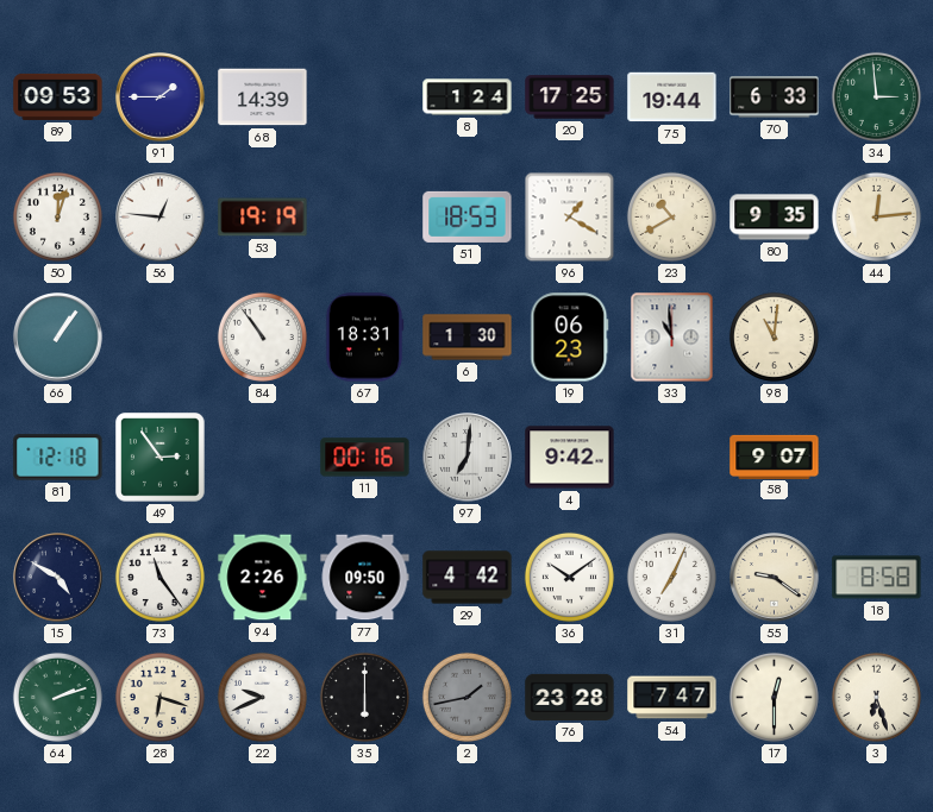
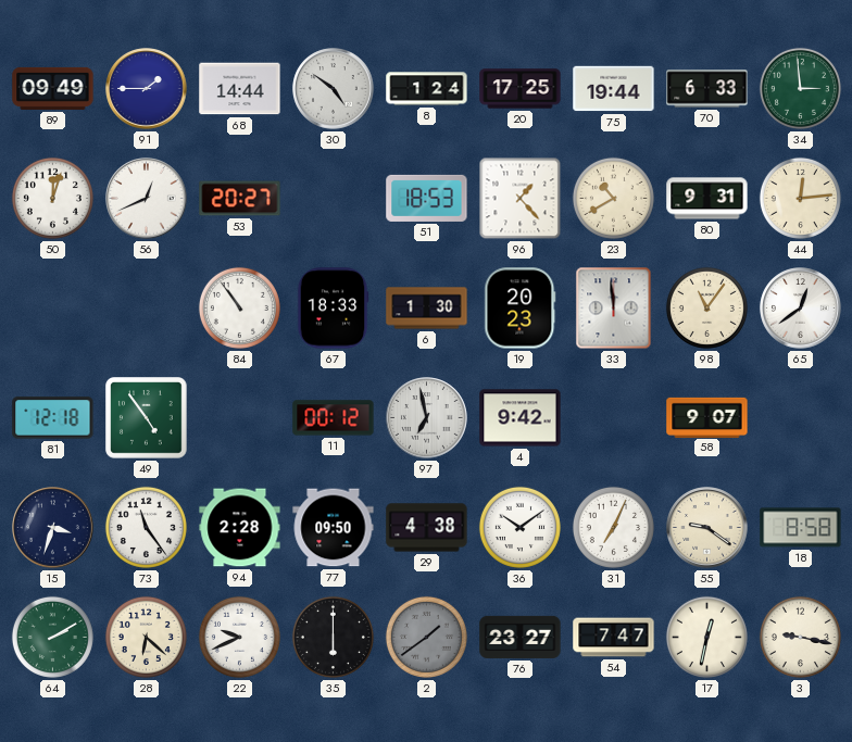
89: 09:53 -> 09:49 (53, 88)
68: 14:39 -> 14:44 (240, 89)
30: none -> 4:51 (334, 89)
56: 12:46 -> 12:41 (147, 199)
53: 19:19 -> 20:27 (240, 199)
96: 1:20 -> 1:23 (521, 199)
80: 9:35 -> 9:31 (707, 199)
66: 1:06 -> none (58, 338)
67: 18:31 -> 18:33 (333, 309)
19: 06:23 -> 20:23 (521, 309)
33: 10:59 -> 11:59 (614, 309)
98: 11:01 -> 11:06 (706, 307)
65: none -> 12:39 (801, 309)
49: 2:54 -> 4:54 (147, 418)
11: 00:16 -> 00:12 (334, 418)
97: 7:01 -> 6:58 (427, 418)
15: 4:50 -> 3:33 (53, 528)
94: 2:26 -> 2:28 (240, 528)
29: 4:42 -> 4:38 (427, 528)
64: 2:12 -> 2:10 (52, 637)
28: 6:18 -> 6:22 (146, 637)
2: 1:43 -> 1:39 (426, 637)
76: 23:28 -> 23:27 (521, 637)
17: 12:30 -> 12:32 (706, 637)
3: 6:27 -> 9:17 (800, 637)
